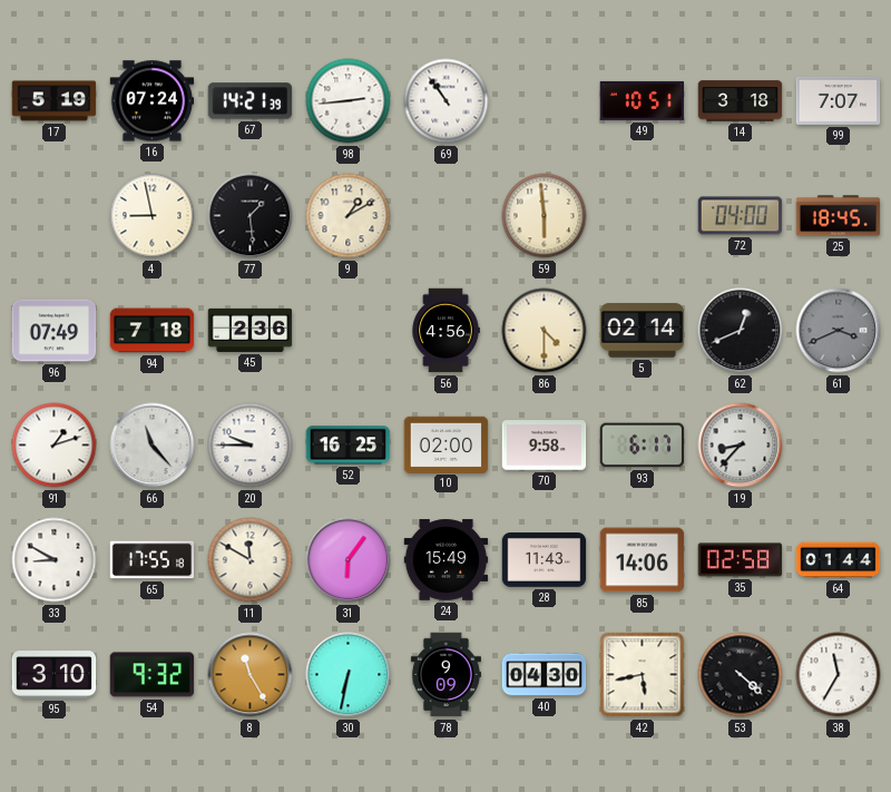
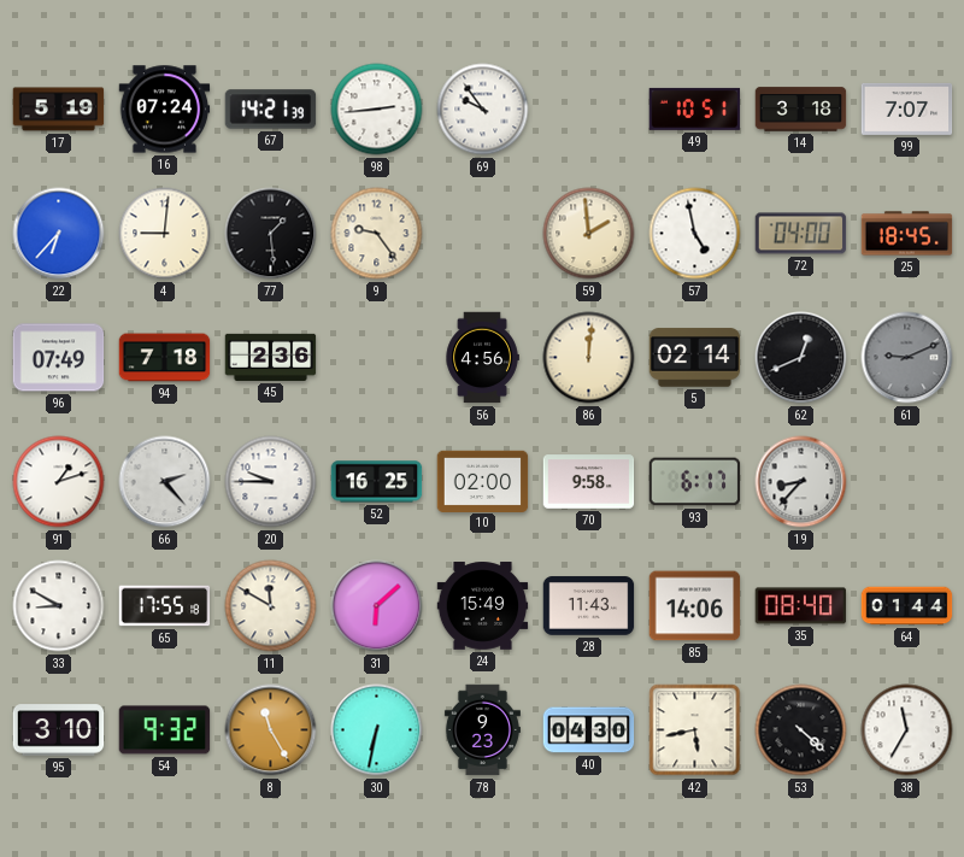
69: 10:54 -> 9:54 (483, 110)
22: none -> 6:37 (59, 234)
4: 8:58 -> 9:01 (165, 234)
9: 1:10 -> 9:24 (377, 234)
59: 5:59 -> 1:59 (589, 234)
57: none -> 4:58 (695, 234)
86: 4:30 -> 12:01 (589, 358)
61: 3:41 -> 9:11 (907, 358)
66: 11:23 -> 2:23 (165, 482)
31: 6:06 -> 6:08 (377, 606)
35: 02:58 -> 08:40 (801, 606)
78: 9:09 -> 9:23 (482, 730)
